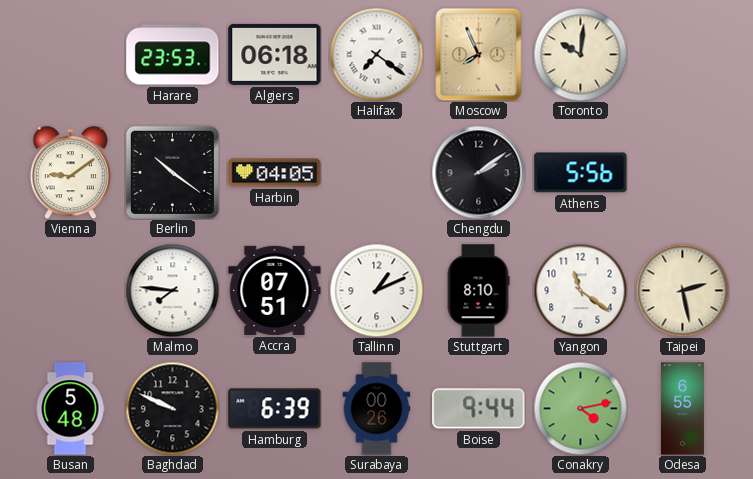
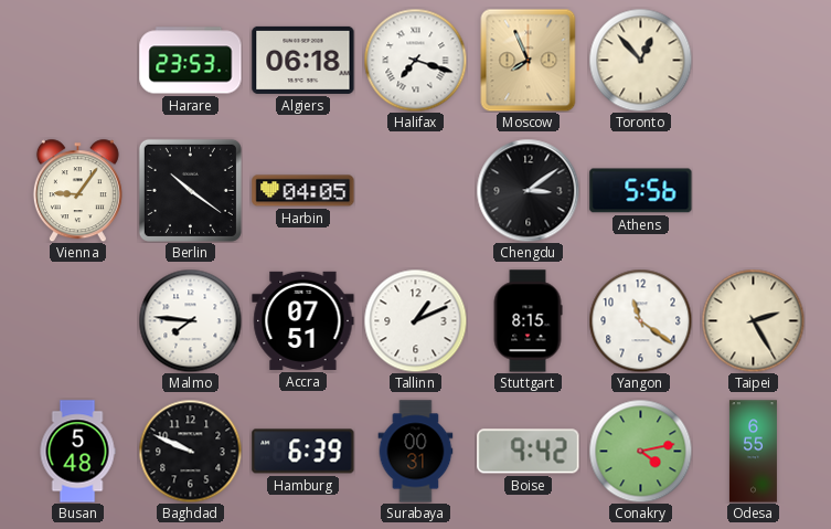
Halifax: 7:21 -> 7:18 (415, 60)
Toronto: 10:01 -> 12:53 (640, 60)
Vienna: 9:09 -> 9:06 (77, 190)
Chengdu: 2:09 -> 3:09 (528, 190)
Stuttgart: 8:10 -> 8:15 (528, 321)
Taipei: 2:28 -> 2:25 (753, 320)
Surabaya: 00:26 -> 00:31 (416, 452)
Boise: 9:44 -> 9:42 (529, 452)
